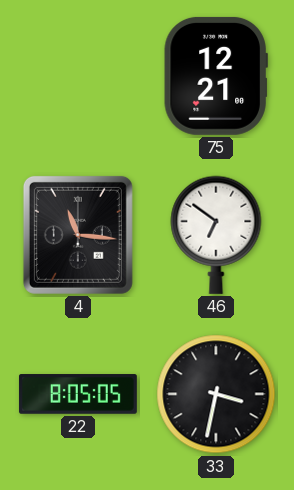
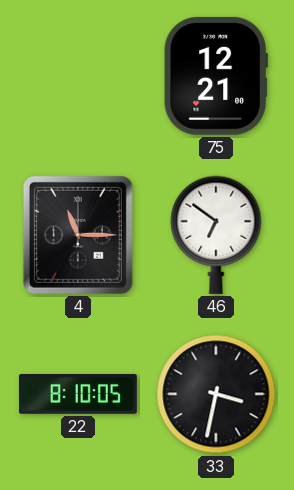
4: 11:16 -> 11:15 (78, 235)
22: 8:05 -> 8:10 (78, 394)
